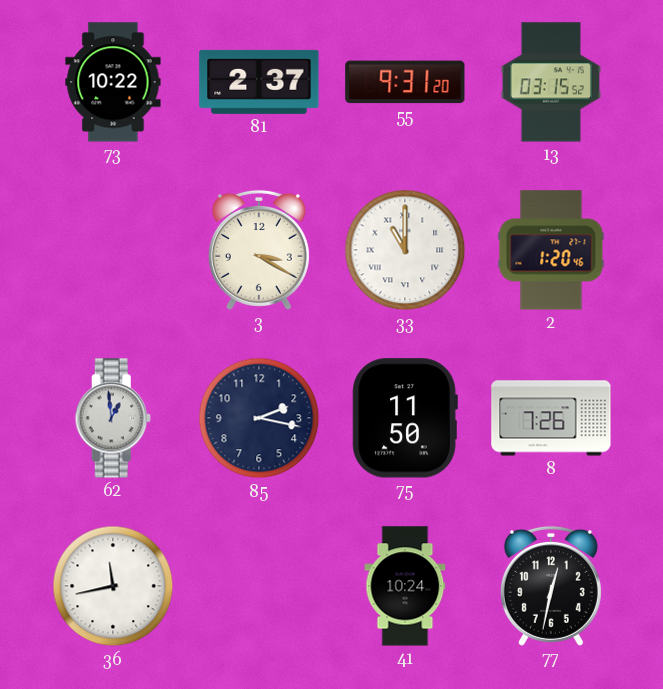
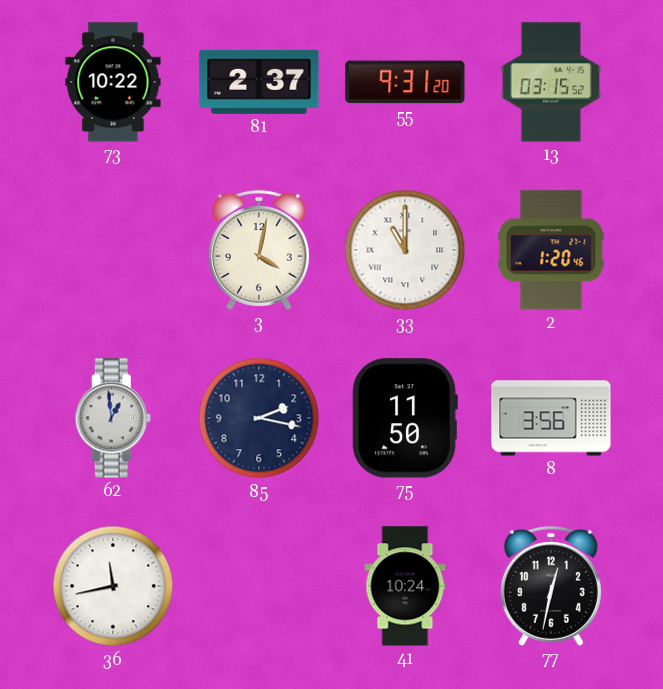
3: 3:20 -> 4:02 (259, 250)
8: 7:26 -> 3:56 (551, 418)
